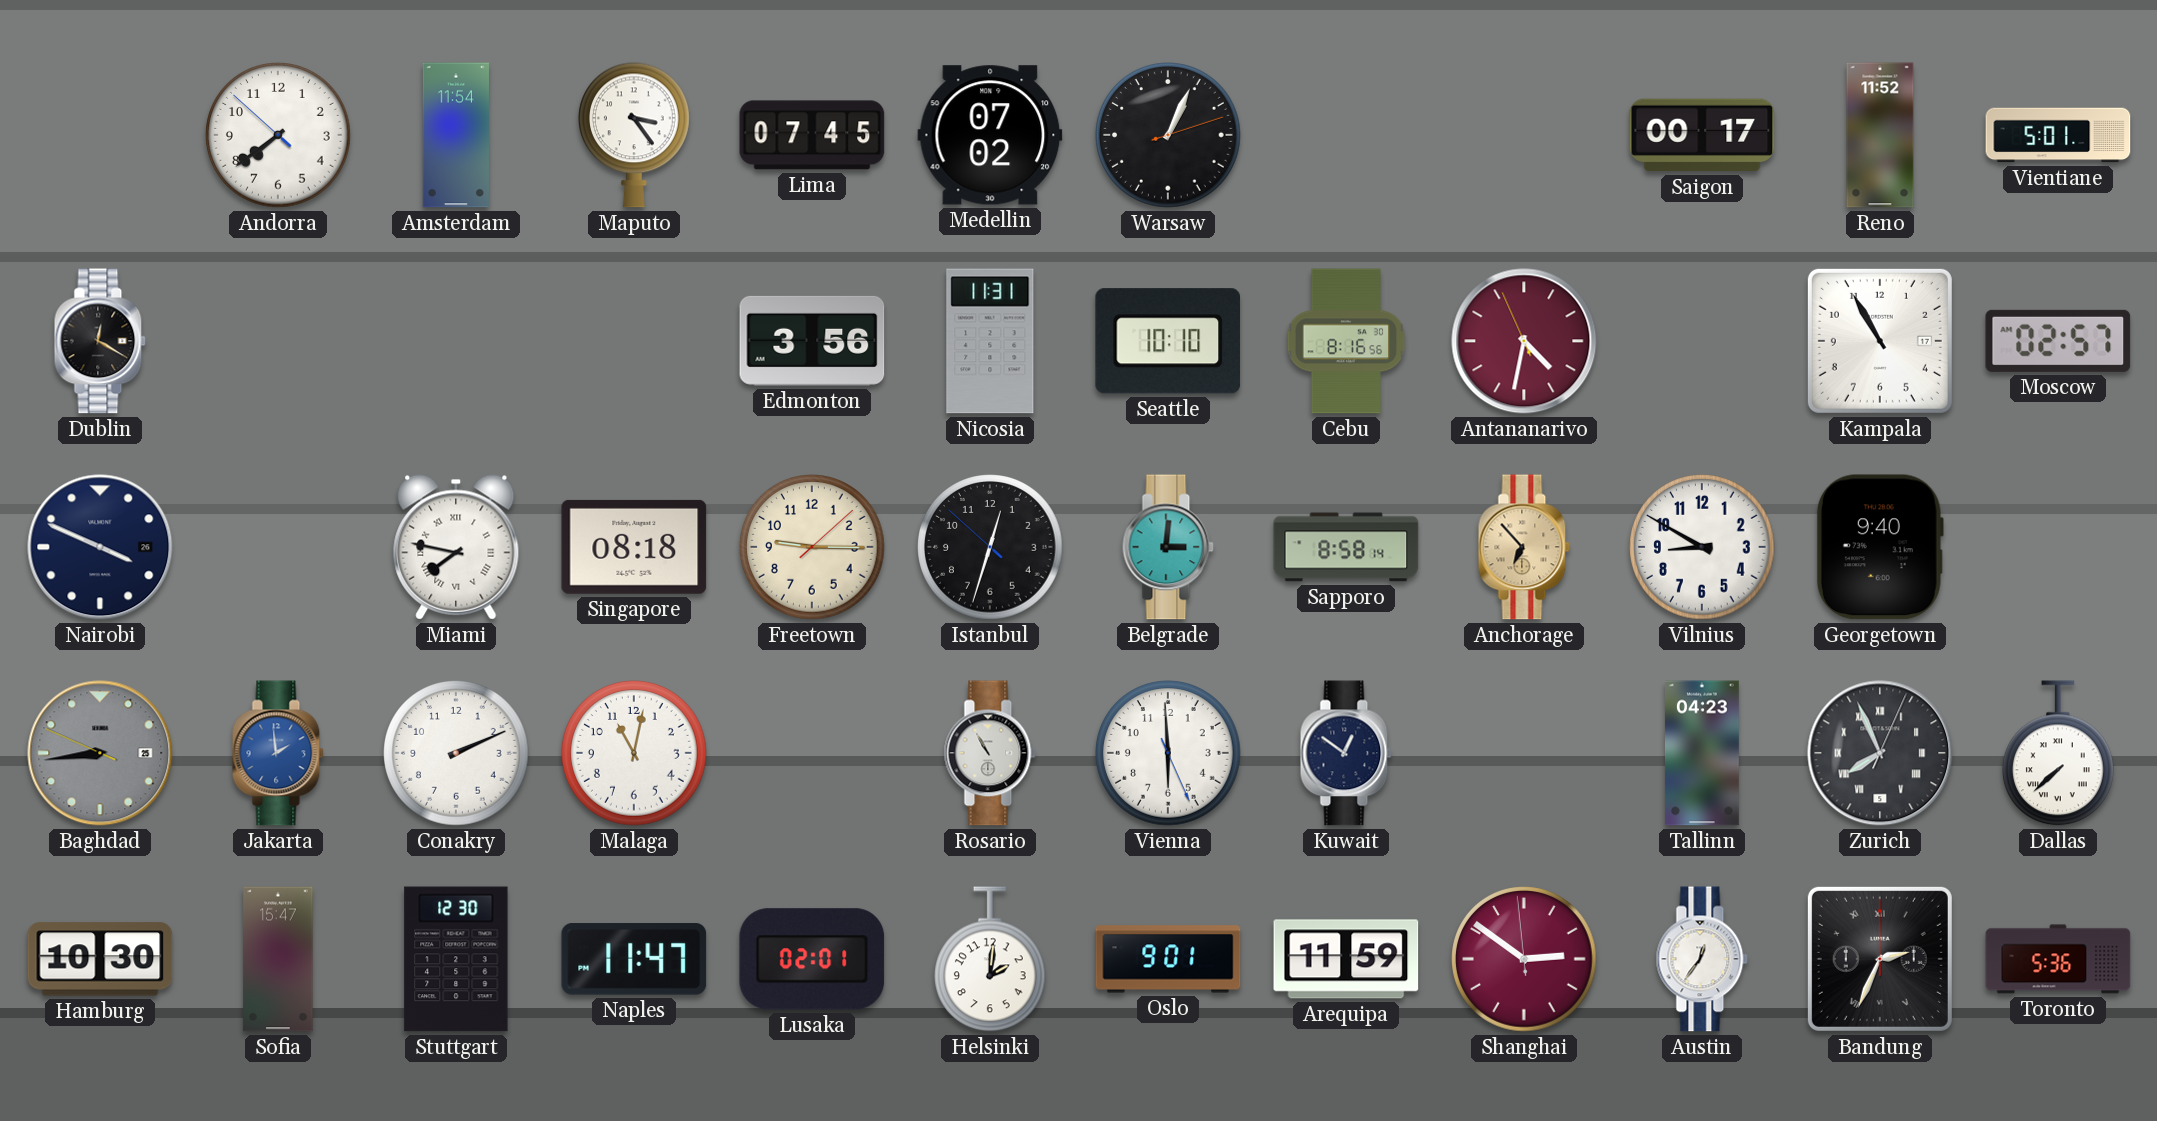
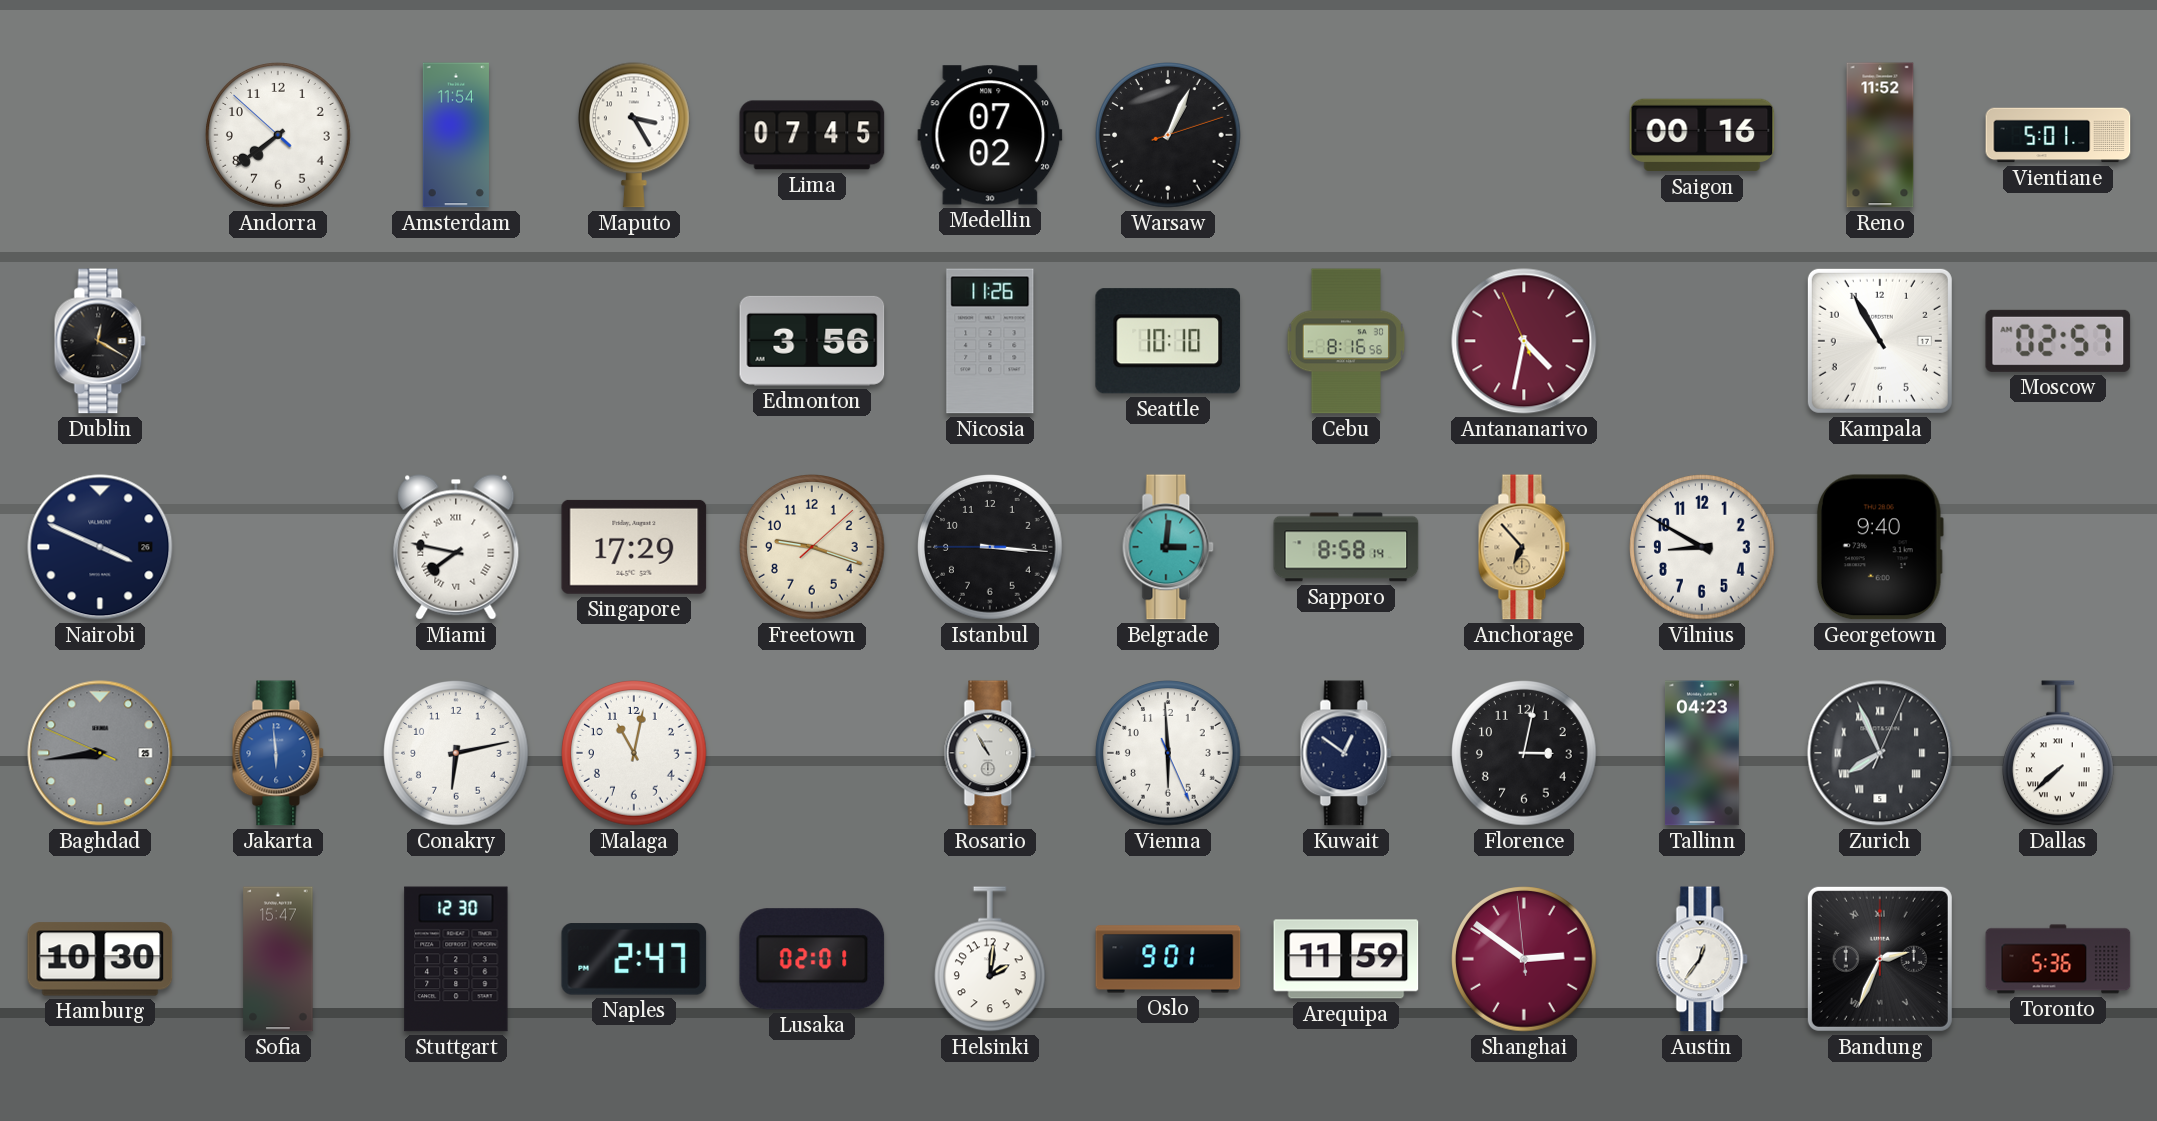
Maputo: 3:24 -> 3:25 (634, 135)
Saigon: 00:17 -> 00:16 (1702, 135)
Nicosia: 11:31 -> 11:26 (990, 341)
Singapore: 08:18 -> 17:29 (634, 547)
Freetown: 9:15 -> 9:18 (812, 547)
Istanbul: 12:32 -> 3:15 (990, 547)
Jakarta: 1:59 -> 5:59 (278, 753)
Conakry: 2:11 -> 6:13 (456, 753)
Florence: none -> 3:02 (1524, 753)
Naples: 11:47 -> 2:47 (634, 959)
